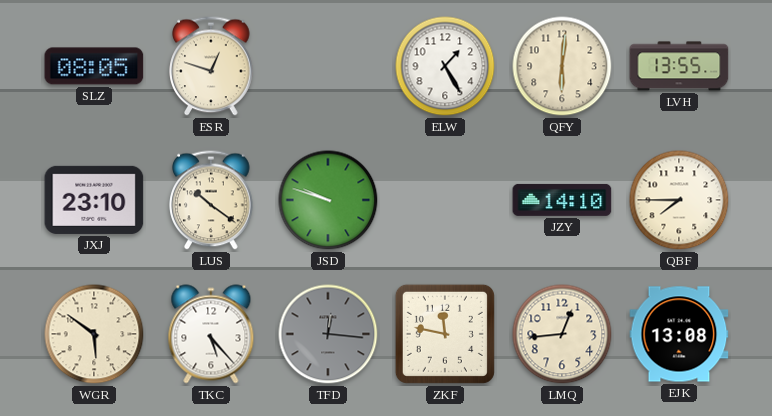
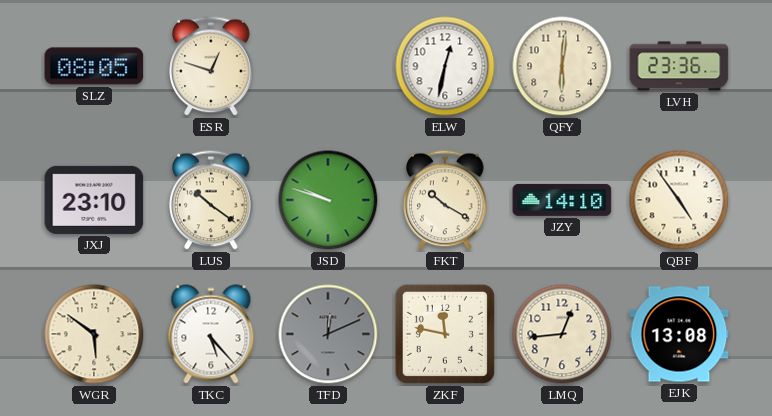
ELW: 1:25 -> 12:32 (445, 66)
LVH: 13:55 -> 23:36 (679, 66)
FKT: none -> 10:20 (445, 200)
QBF: 7:45 -> 4:54 (679, 200)
TFD: 12:16 -> 12:11 (328, 334)
